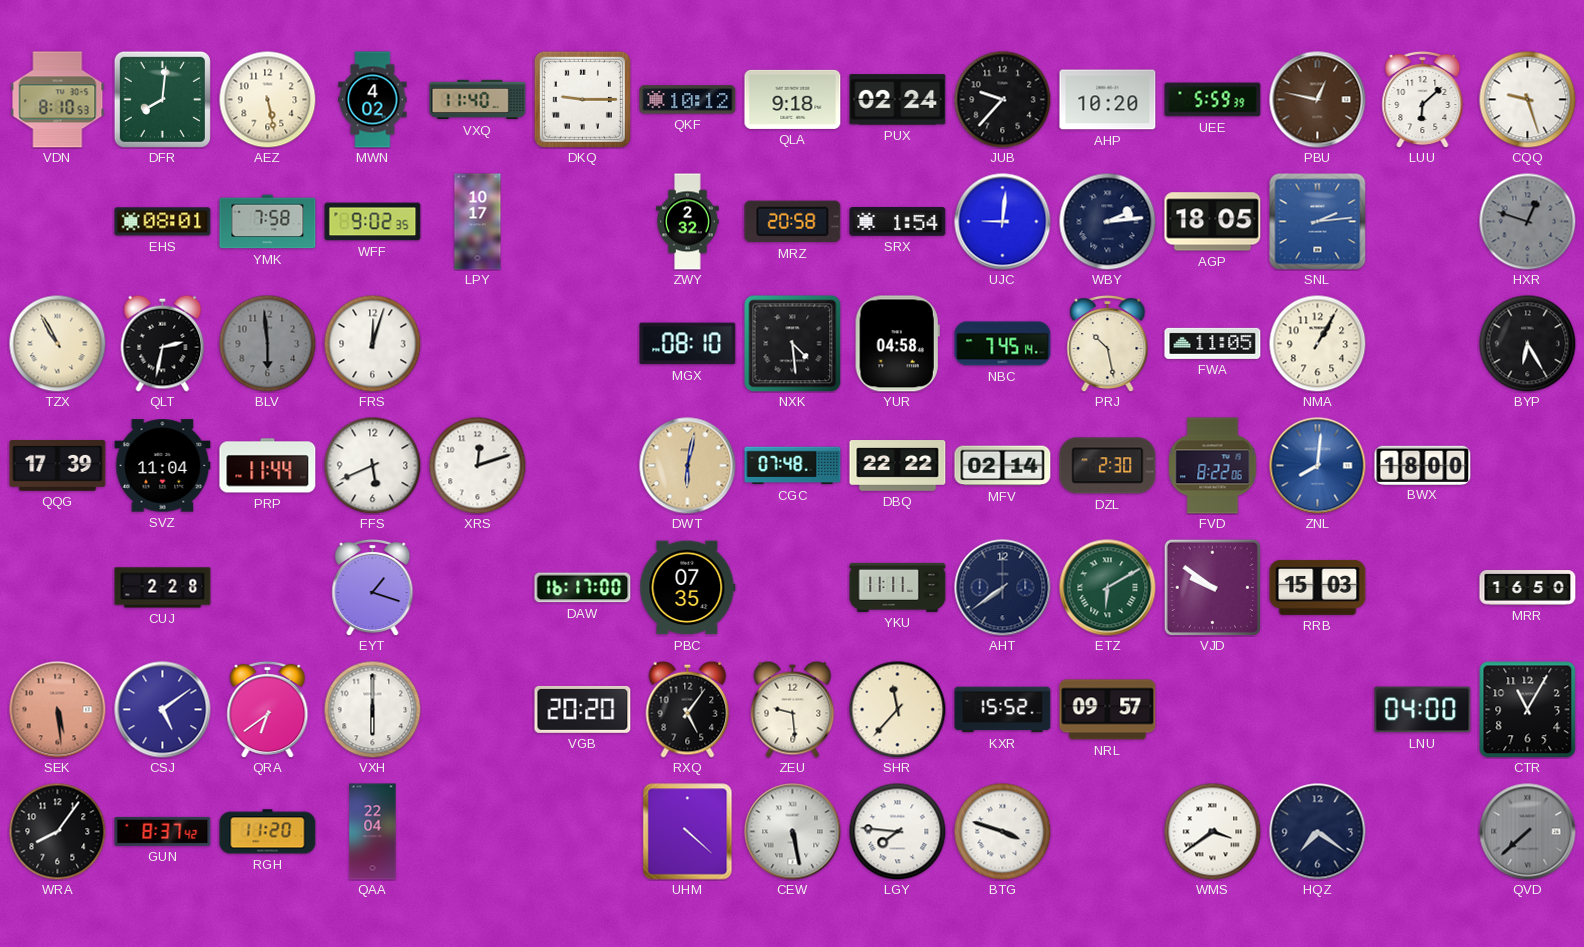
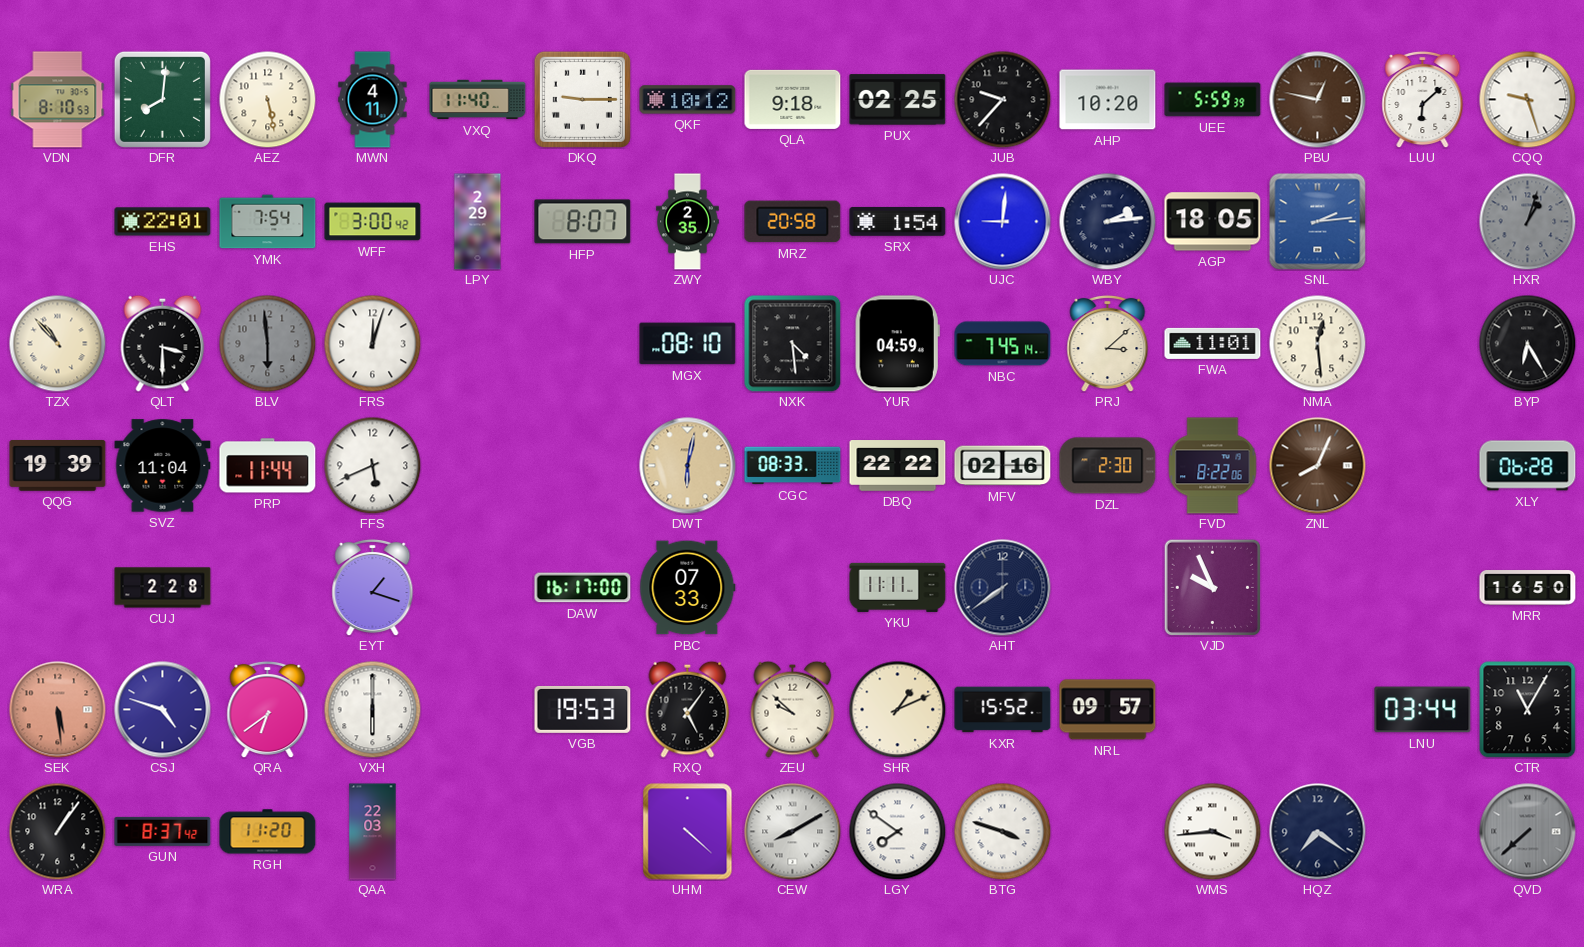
MWN: 4:02 -> 4:11 (373, 100)
PUX: 02:24 -> 02:25 (898, 100)
EHS: 08:01 -> 22:01 (163, 222)
YMK: 7:58 -> 7:54 (268, 222)
WFF: 9:02 -> 3:00 (373, 222)
LPY: 10:17 -> 2:29 (478, 222)
HFP: none -> 8:07 (583, 222)
ZWY: 2:32 -> 2:35 (688, 222)
HXR: 12:48 -> 1:03 (1527, 221)
TZX: 10:55 -> 10:53 (57, 343)
QLT: 2:32 -> 3:30 (163, 343)
YUR: 04:58 -> 04:59 (897, 344)
PRJ: 10:28 -> 3:08 (1108, 343)
FWA: 11:05 -> 11:01 (1213, 343)
NMA: 1:05 -> 12:29 (1317, 343)
QQG: 17:39 -> 19:39 (58, 466)
XRS: 12:12 -> none (477, 465)
CGC: 07:48 -> 08:33 (793, 466)
MFV: 02:14 -> 02:16 (1003, 466)
ZNL: 8:01 -> 8:04 (1318, 466)
ZNL dial: blue -> brown (1318, 466)
BWX: 18:00 -> none (1423, 465)
XLY: none -> 06:28 (1528, 466)
PBC: 07:35 -> 07:33 (688, 588)
ETZ: 6:10 -> none (1108, 588)
VJD: 9:51 -> 9:56 (1212, 587)
RRB: 15:03 -> none (1318, 587)
CSJ: 5:09 -> 4:48 (163, 710)
VGB: 20:20 -> 19:53 (583, 709)
ZEU: 9:29 -> 9:52 (793, 709)
SHR: 11:37 -> 1:11 (897, 709)
LNU: 04:00 -> 03:44 (1423, 710)
WRA: 8:06 -> 1:06 (57, 831)
QAA: 22:04 -> 22:03 (373, 832)
CEW: 5:28 -> 8:10 (793, 832)
LGY: 7:46 -> 7:51 (897, 831)
WMS: 3:39 -> 3:44 (1212, 831)
